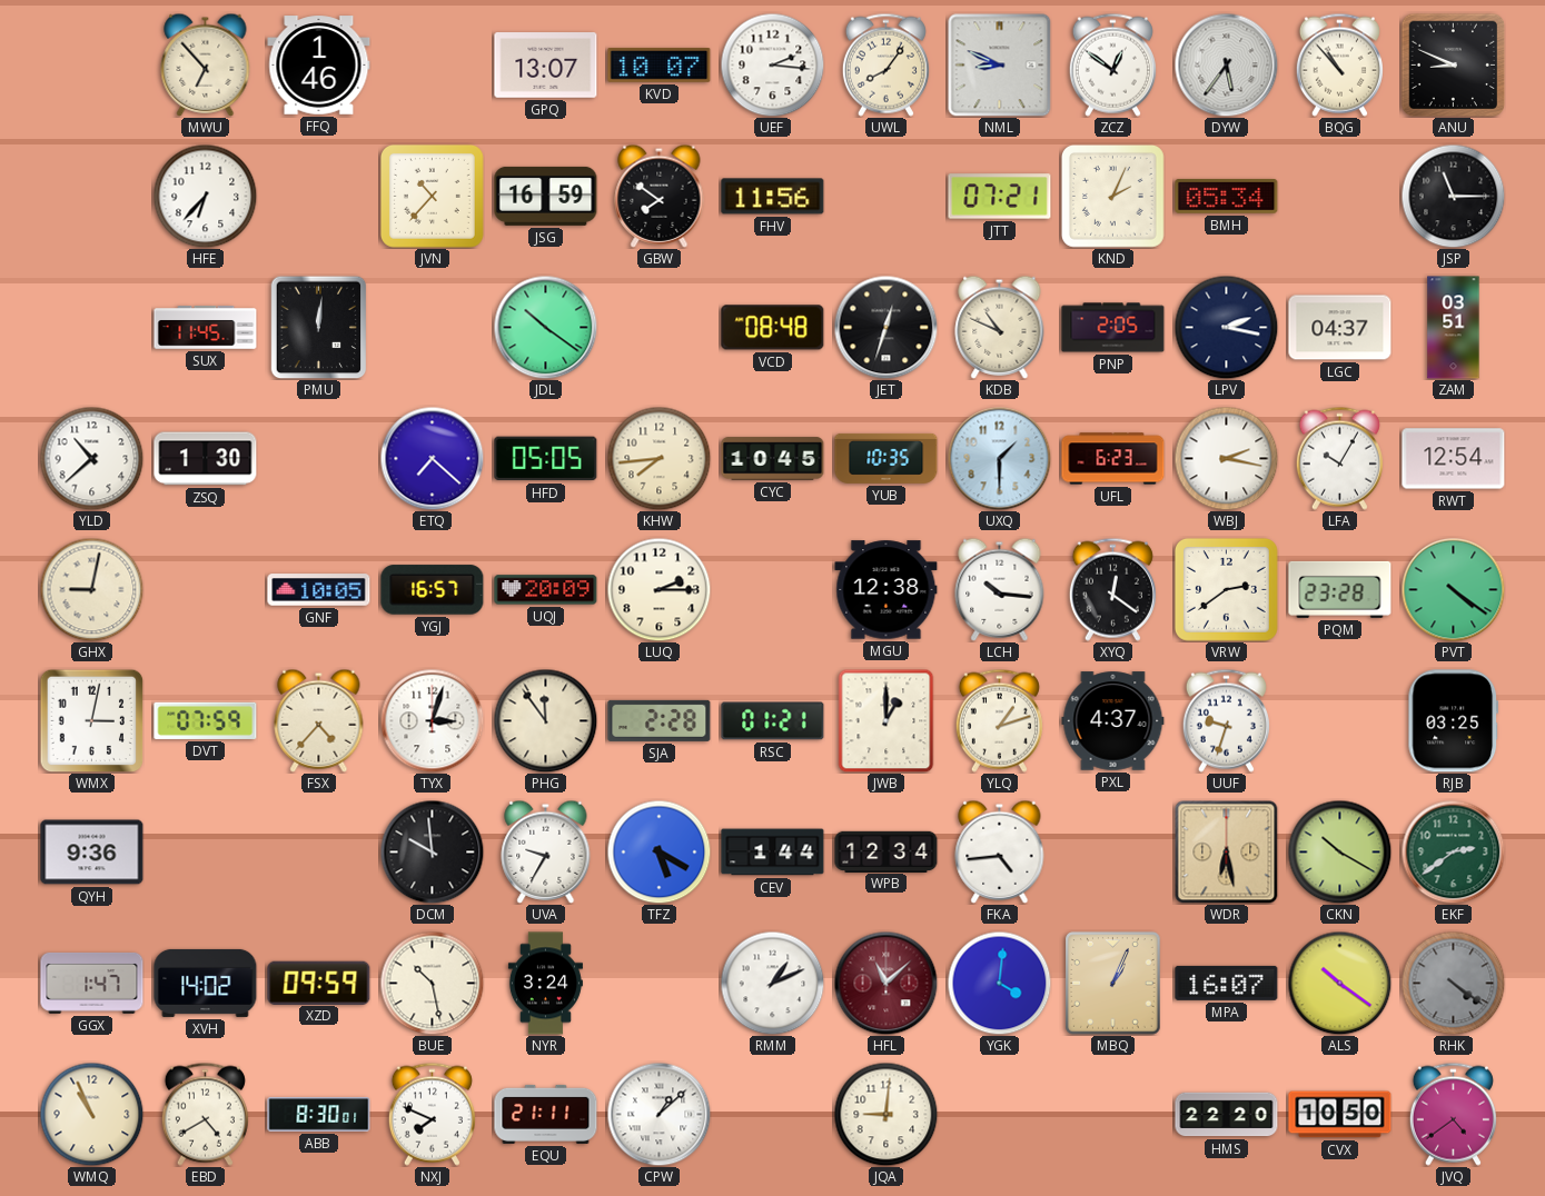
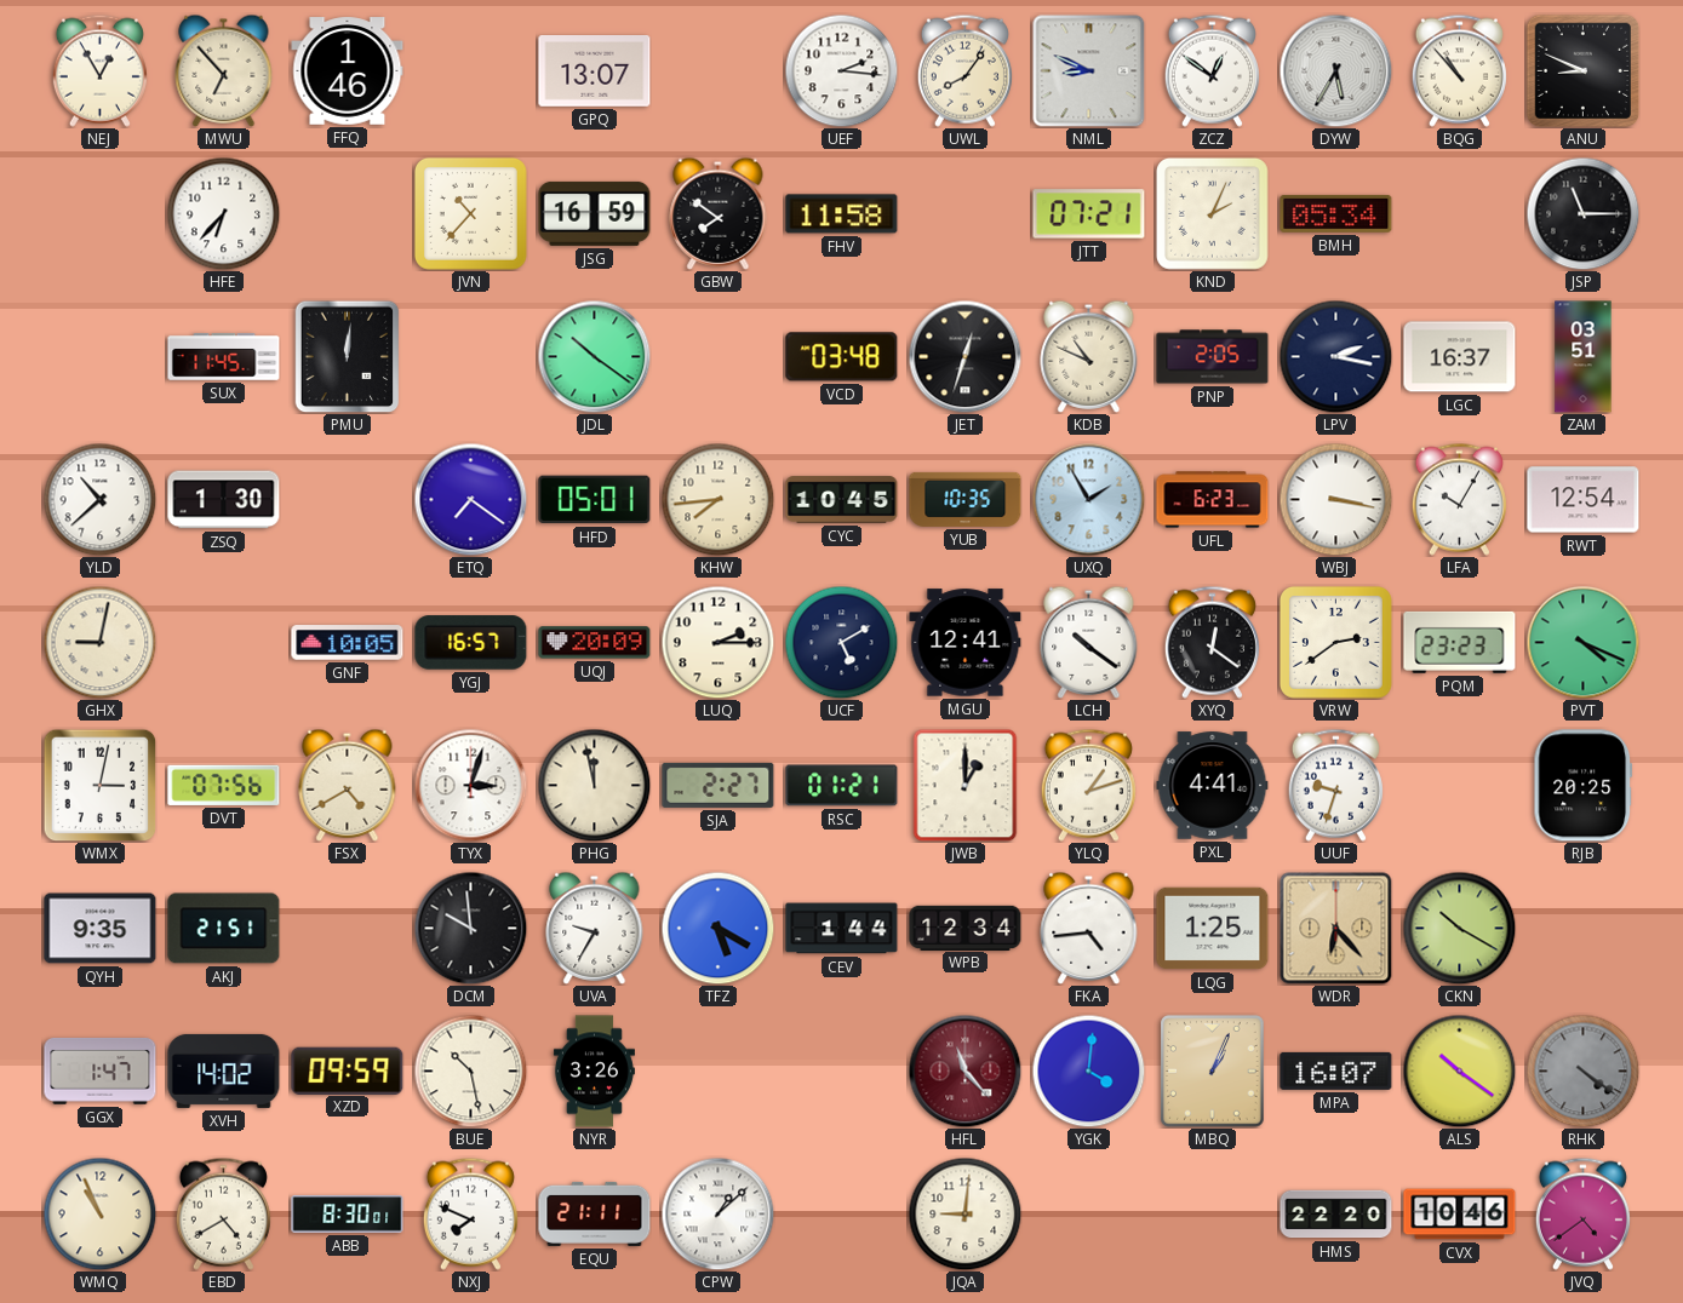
NEJ: none -> 12:55 (99, 70)
KVD: 10:07 -> none (660, 64)
DYW: 5:36 -> 5:35 (1335, 70)
FHV: 11:56 -> 11:58 (842, 214)
VCD: 08:48 -> 03:48 (842, 357)
LGC: 04:37 -> 16:37 (1460, 357)
ETQ: 7:22 -> 7:21 (470, 499)
HFD: 05:05 -> 05:01 (595, 500)
UXQ: 1:30 -> 1:55 (1088, 499)
WBJ: 2:17 -> 3:17 (1335, 499)
UCF: none -> 5:10 (841, 642)
MGU: 12:38 -> 12:41 (966, 643)
LCH: 10:16 -> 10:21 (1089, 642)
PQM: 23:28 -> 23:23 (1460, 642)
PVT: 4:21 -> 4:19 (1582, 642)
DVT: 07:59 -> 07:56 (224, 785)
FSX: 4:37 -> 4:40 (348, 785)
PHG: 11:54 -> 11:58 (594, 785)
SJA: 2:28 -> 2:27 (719, 785)
PXL: 4:37 -> 4:41 (1213, 786)
RJB: 03:25 -> 20:25 (1584, 786)
QYH: 9:36 -> 9:35 (101, 929)
AKJ: none -> 21:51 (224, 929)
LQG: none -> 1:25 (1213, 929)
WDR: 6:28 -> 6:23 (1335, 928)
EKF: 2:39 -> none (1453, 851)
NYR: 3:24 -> 3:26 (594, 1072)
RMM: 1:11 -> none (772, 983)
HFL: 11:08 -> 11:23 (964, 1070)
CVX: 10:50 -> 10:46 (1460, 1215)
